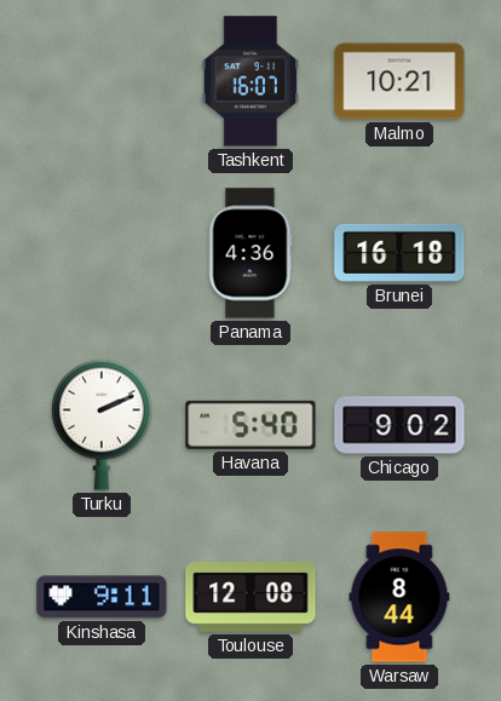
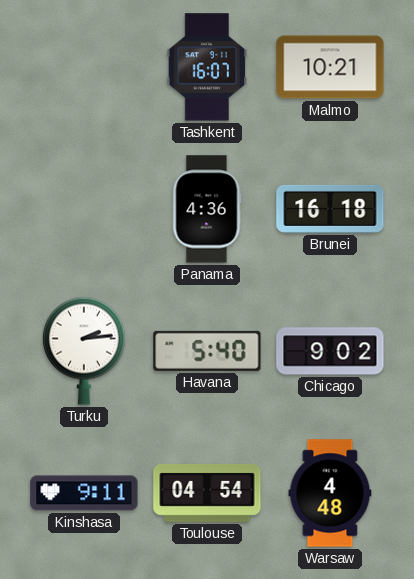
Turku: 2:11 -> 2:14 (84, 351)
Toulouse: 12:08 -> 04:54 (207, 493)
Warsaw: 8:44 -> 4:48 (330, 493)
